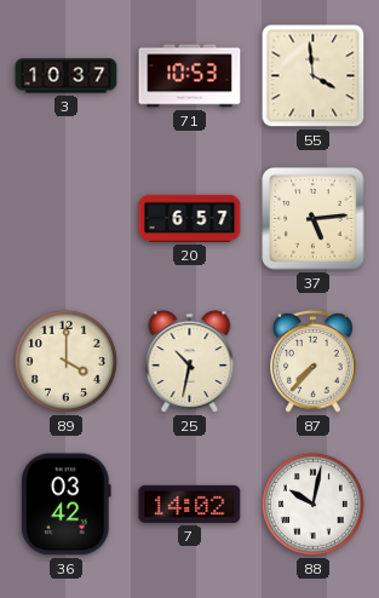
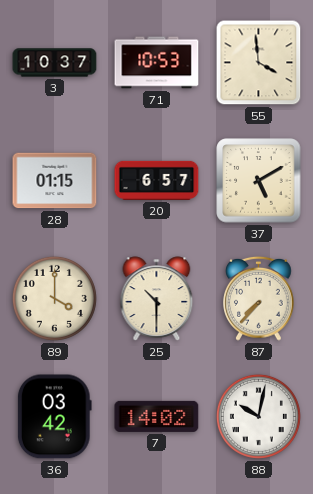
28: none -> 01:15 (55, 181)
37: 5:14 -> 5:10 (259, 181)
25: 10:32 -> 10:30 (157, 299)
